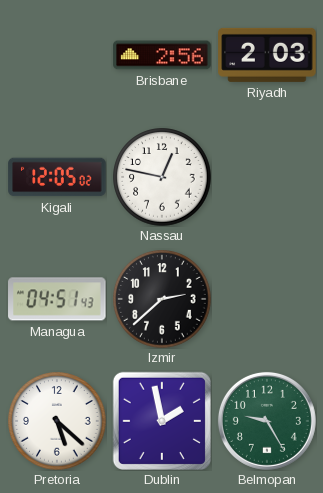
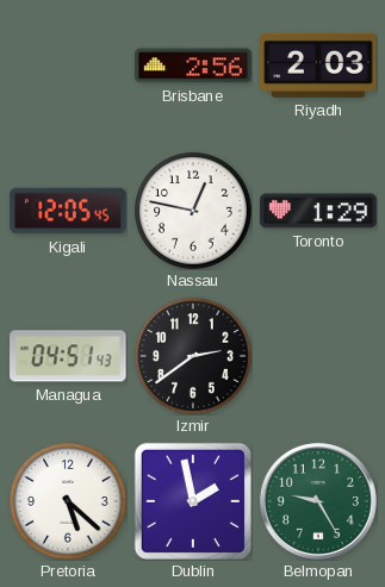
Kigali: 12:05:02 -> 12:05:45 (68, 211)
Toronto: none -> 1:29 (318, 211)
Izmir: 2:38 -> 2:39 (193, 356)
